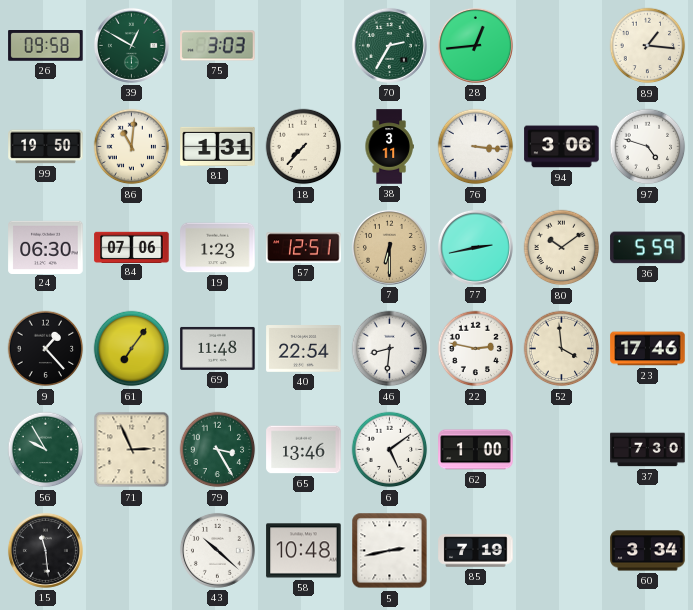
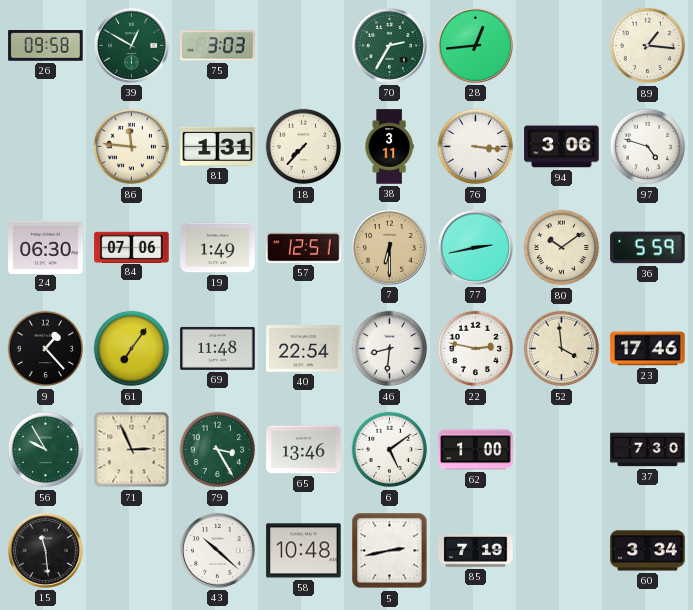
99: 19:50 -> none (46, 147)
86: 11:01 -> 11:46 (132, 147)
19: 1:23 -> 1:49 (218, 248)
